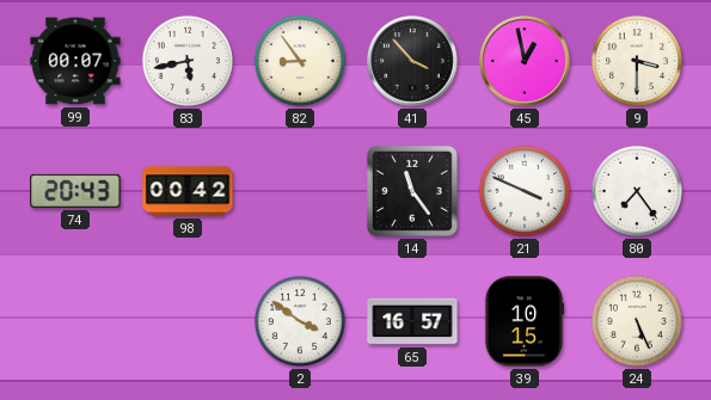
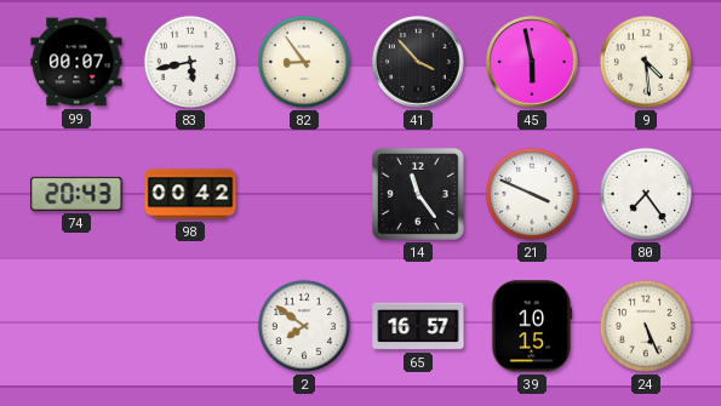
45: 12:58 -> 5:58 (532, 62)
9: 3:30 -> 4:29 (646, 62)
2: 3:51 -> 7:51 (304, 326)
